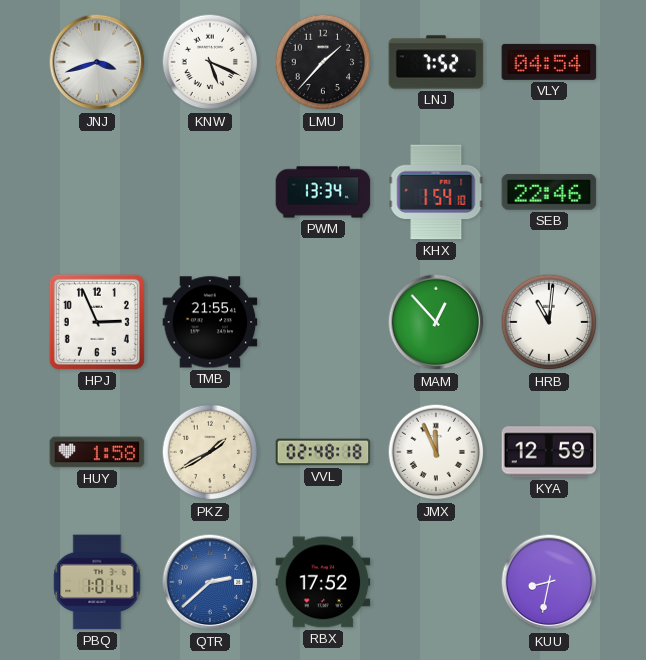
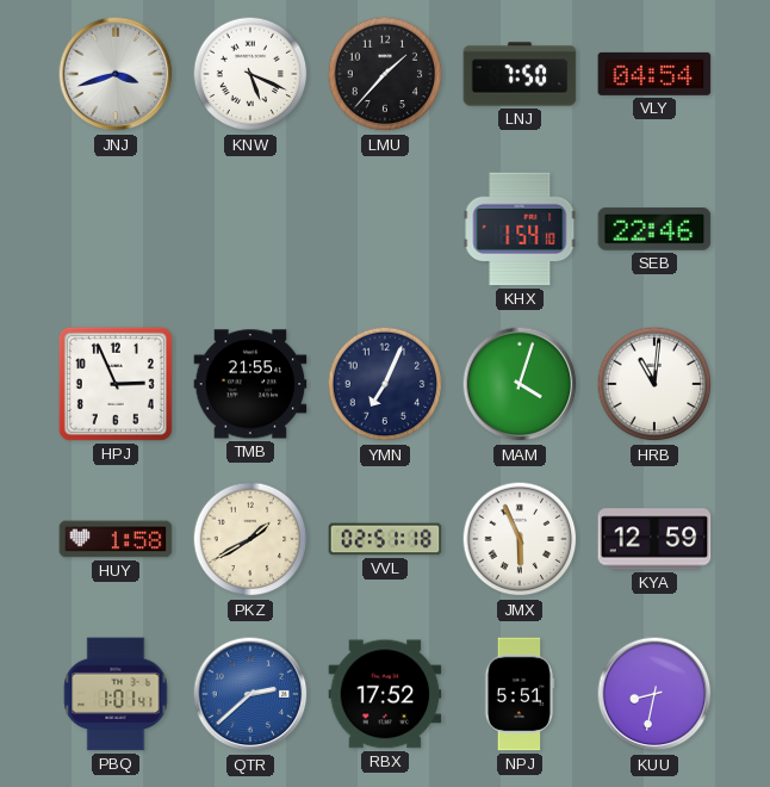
LNJ: 7:52 -> 7:50 (520, 74)
PWM: 13:34 -> none (323, 192)
YMN: none -> 7:04 (385, 384)
MAM: 12:53 -> 4:03 (520, 384)
VVL: 02:48 -> 02:51 (385, 539)
JMX: 11:56 -> 5:56 (520, 539)
NPJ: none -> 5:51 (520, 694)
